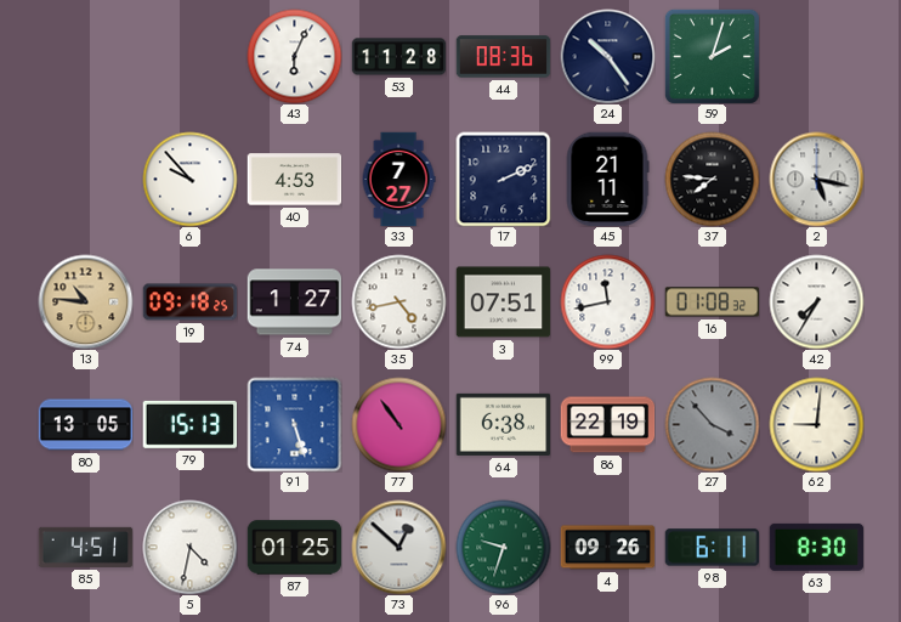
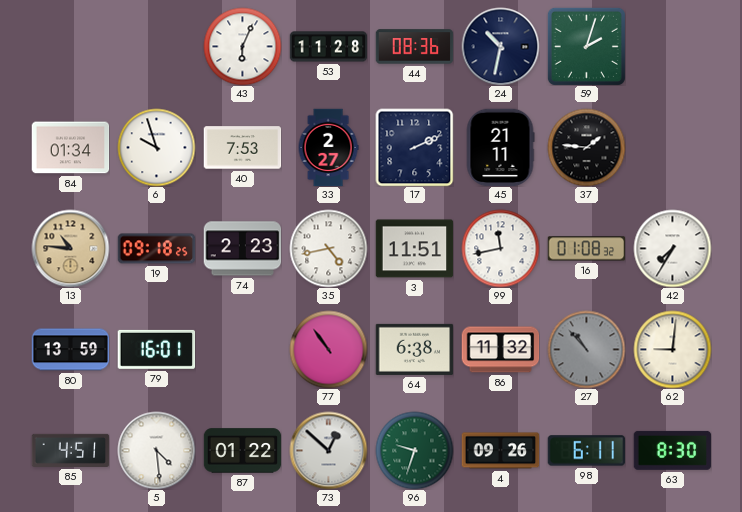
24: 10:24 -> 10:32 (500, 46)
84: none -> 01:34 (70, 148)
6: 9:53 -> 9:57 (156, 147)
40: 4:53 -> 7:53 (242, 148)
33: 7:27 -> 2:27 (328, 147)
37: 7:46 -> 1:46 (586, 147)
2: 5:17 -> none (816, 179)
74: 1:27 -> 2:23 (242, 249)
3: 07:51 -> 11:51 (414, 249)
80: 13:05 -> 13:59 (70, 350)
79: 15:13 -> 16:01 (156, 349)
91: 5:27 -> none (294, 424)
86: 22:19 -> 11:32 (500, 350)
27: 3:53 -> 10:53 (586, 349)
5: 4:32 -> 4:29 (156, 450)
87: 01:25 -> 01:22 (242, 451)
